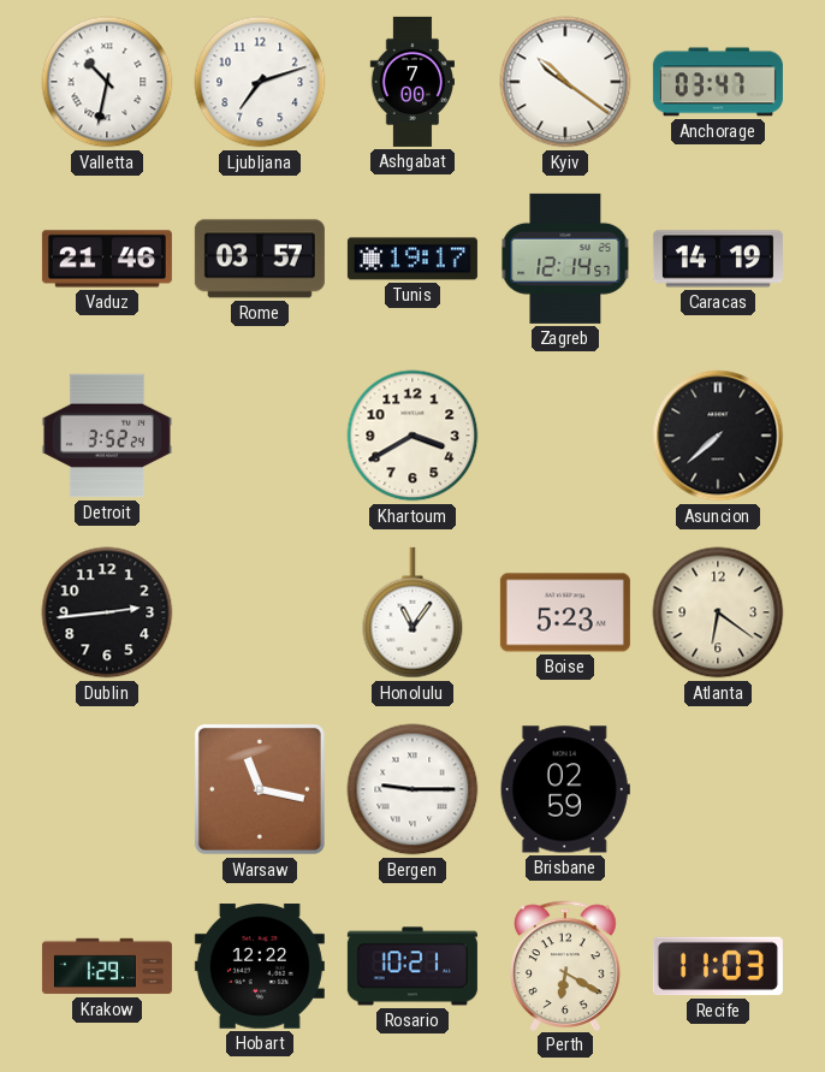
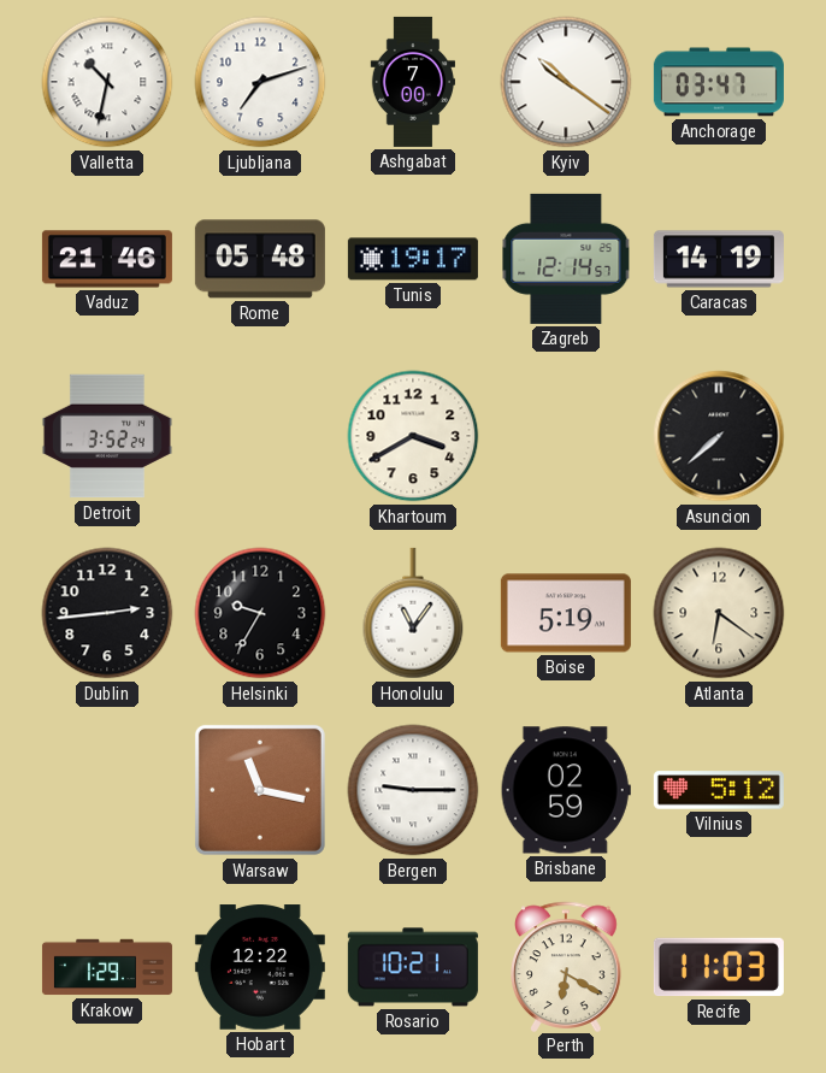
Rome: 03:57 -> 05:48 (260, 259)
Helsinki: none -> 9:35 (260, 613)
Boise: 5:23 -> 5:19 (566, 613)
Vilnius: none -> 5:12 (719, 790)
